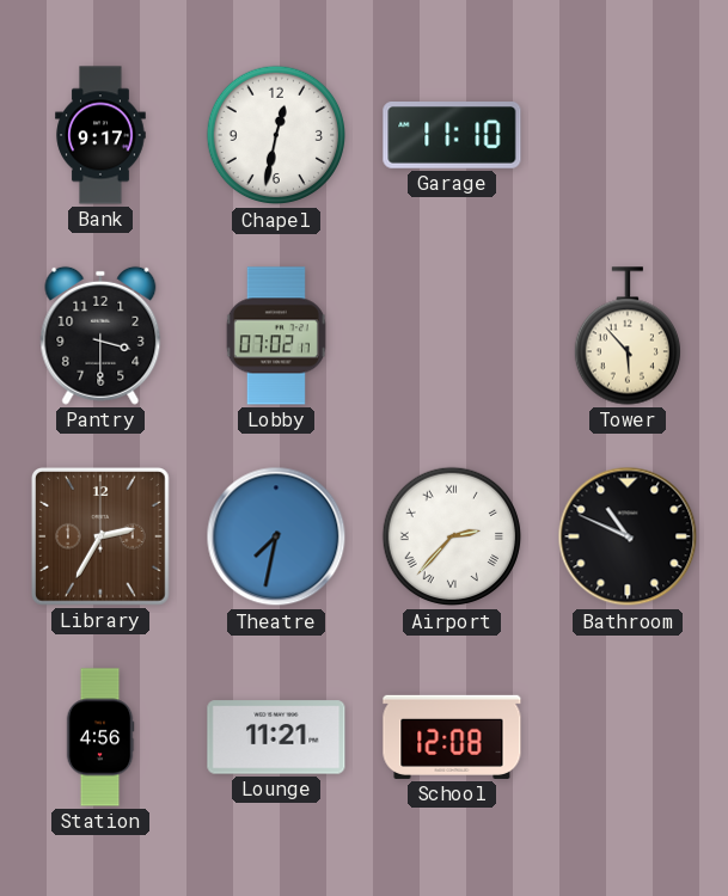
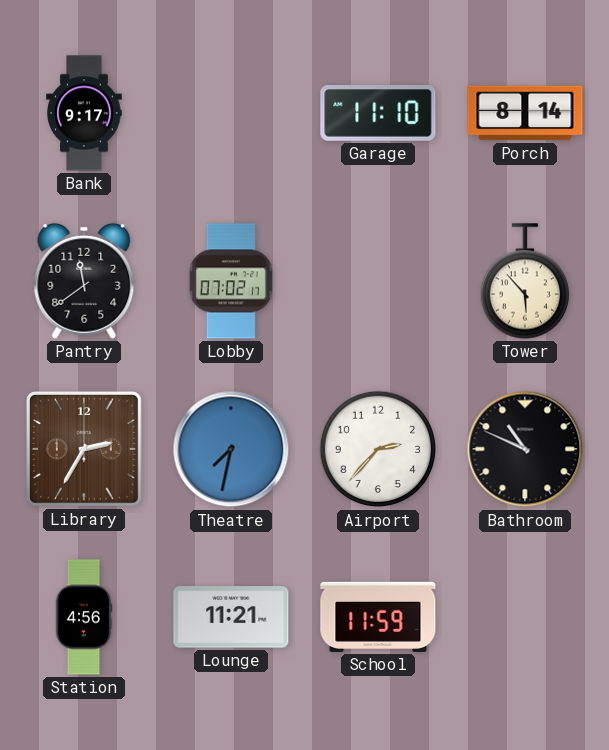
Chapel: 12:32 -> none (276, 135)
Porch: none -> 8:14 (525, 113)
Pantry: 3:30 -> 11:39 (84, 281)
Airport numerals: Roman -> Arabic (378, 449)
School: 12:08 -> 11:59 (378, 617)
